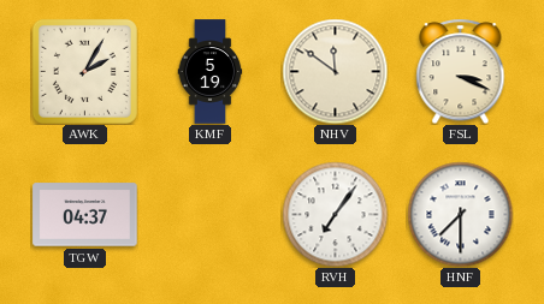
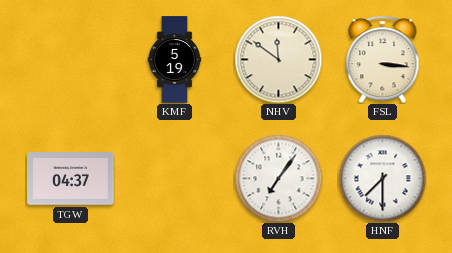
AWK: 2:05 -> none (84, 71)
FSL: 3:19 -> 3:16 (383, 59)
